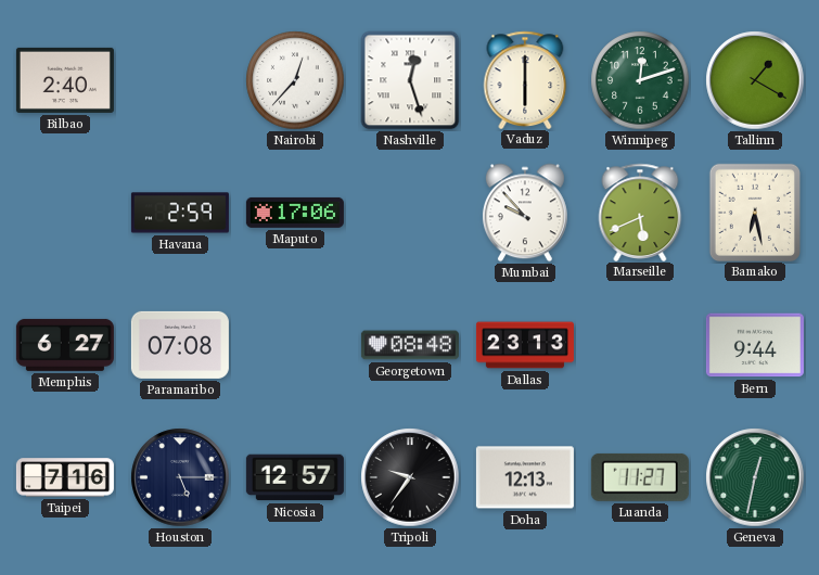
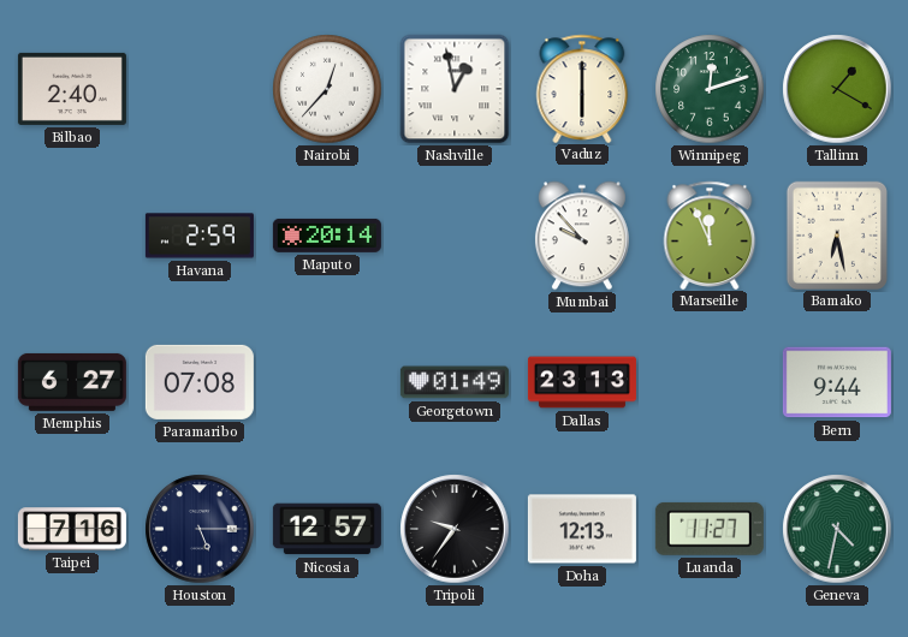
Nashville: 12:27 -> 12:58 (455, 89)
Maputo: 17:06 -> 20:14 (327, 236)
Marseille: 5:41 -> 11:56 (710, 234)
Georgetown: 08:48 -> 01:49 (455, 382)
Geneva: 12:32 -> 4:32 (837, 529)
